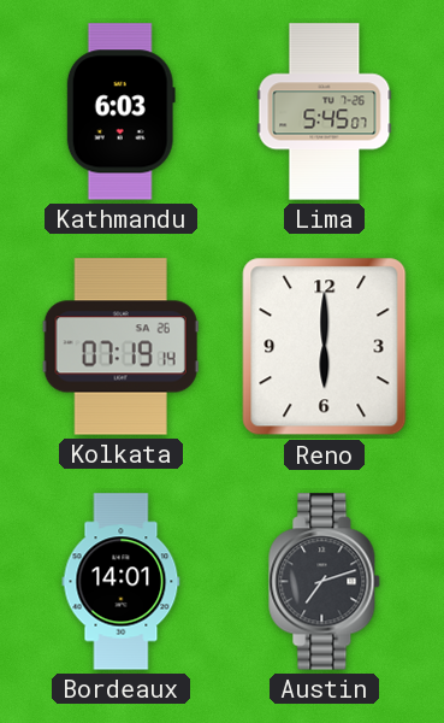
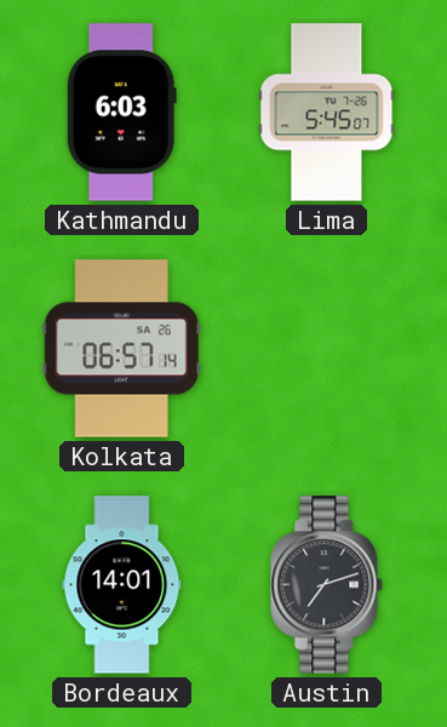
Kolkata: 07:19 -> 06:57 (121, 349)
Reno: 6:00 -> none (325, 347)
